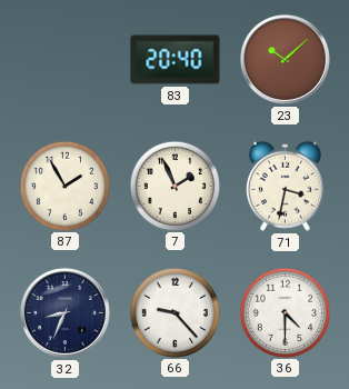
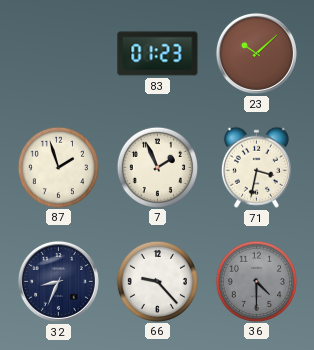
83: 20:40 -> 01:23 (158, 54)
87: 1:55 -> 1:57 (58, 167)
36 dial: white -> grey (256, 281)
